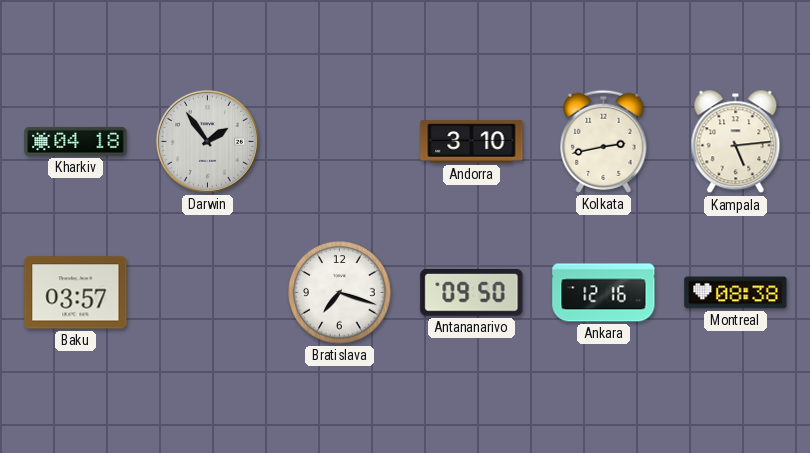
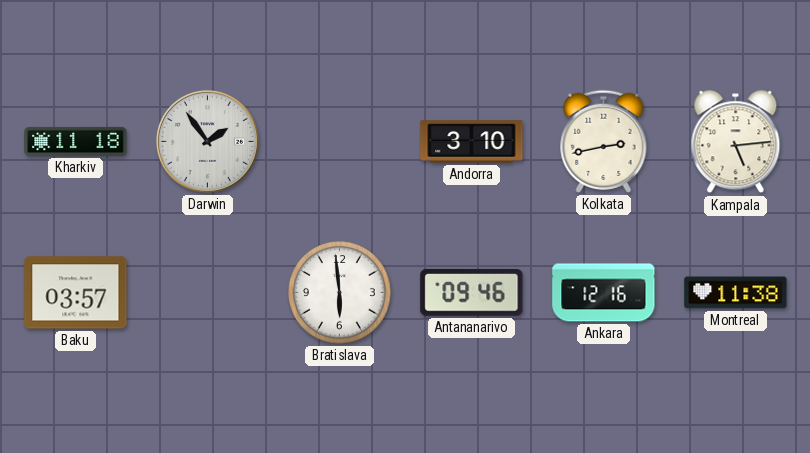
Kharkiv: 04:18 -> 11:18 (76, 141)
Bratislava: 7:18 -> 5:59 (340, 293)
Antananarivo: 09:50 -> 09:46 (472, 293)
Montreal: 08:38 -> 11:38 (736, 293)
